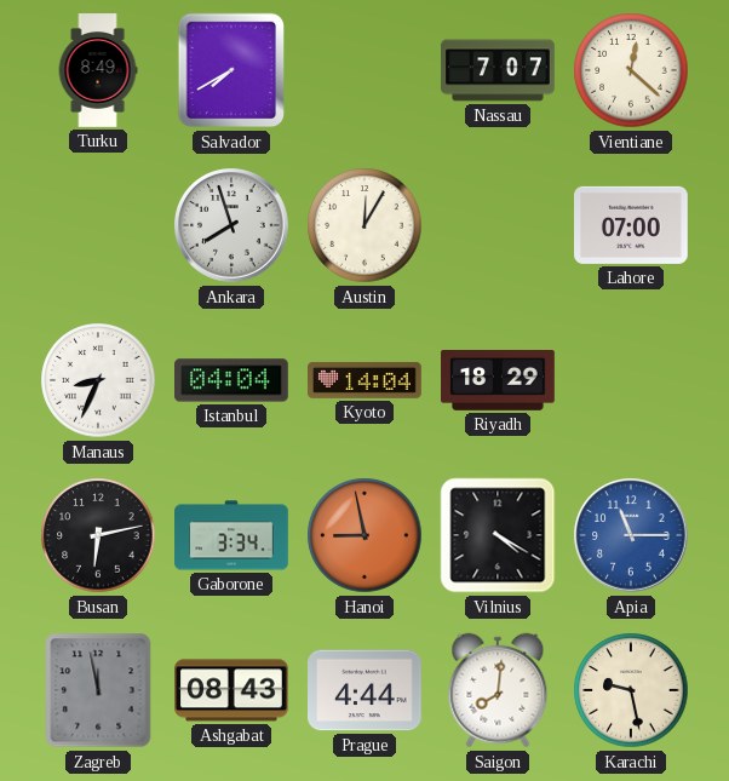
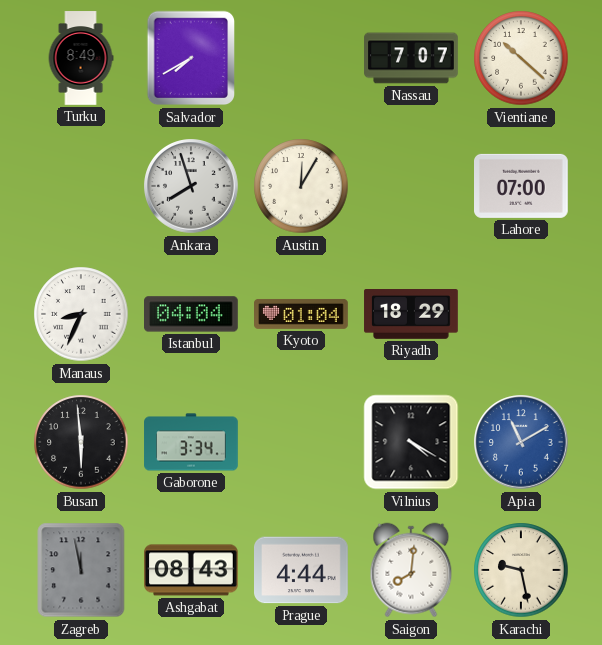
Vientiane: 12:22 -> 10:22 (521, 58)
Kyoto: 14:04 -> 01:04 (301, 314)
Busan: 6:13 -> 5:59 (81, 442)
Hanoi: 8:58 -> none (364, 535)
Apia: 11:15 -> 11:10 (521, 442)
